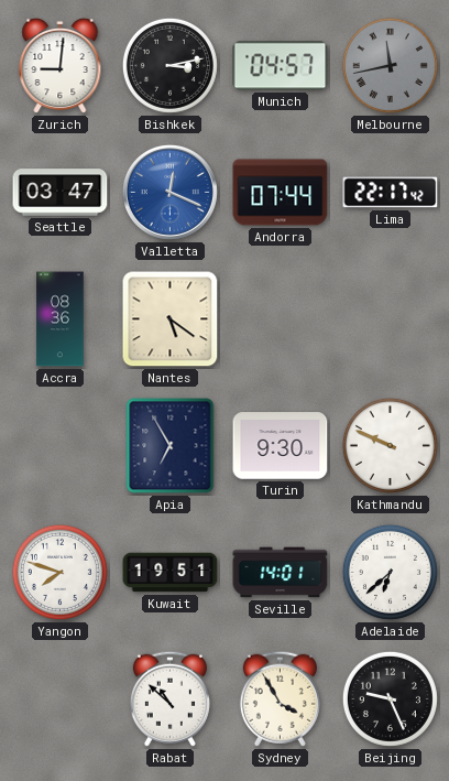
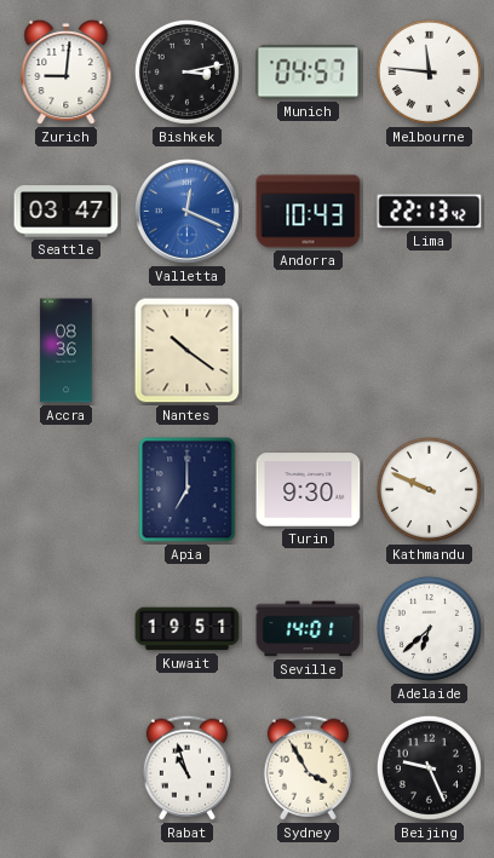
Melbourne: 11:43 -> 11:46 (429, 71)
Melbourne dial: grey -> white (429, 71)
Andorra: 07:44 -> 10:43 (309, 212)
Lima: 22:17 -> 22:13 (430, 212)
Nantes: 5:21 -> 10:21 (188, 351)
Apia: 6:55 -> 7:00 (188, 490)
Yangon: 7:48 -> none (59, 572)
Rabat: 10:52 -> 10:57 (186, 767)
